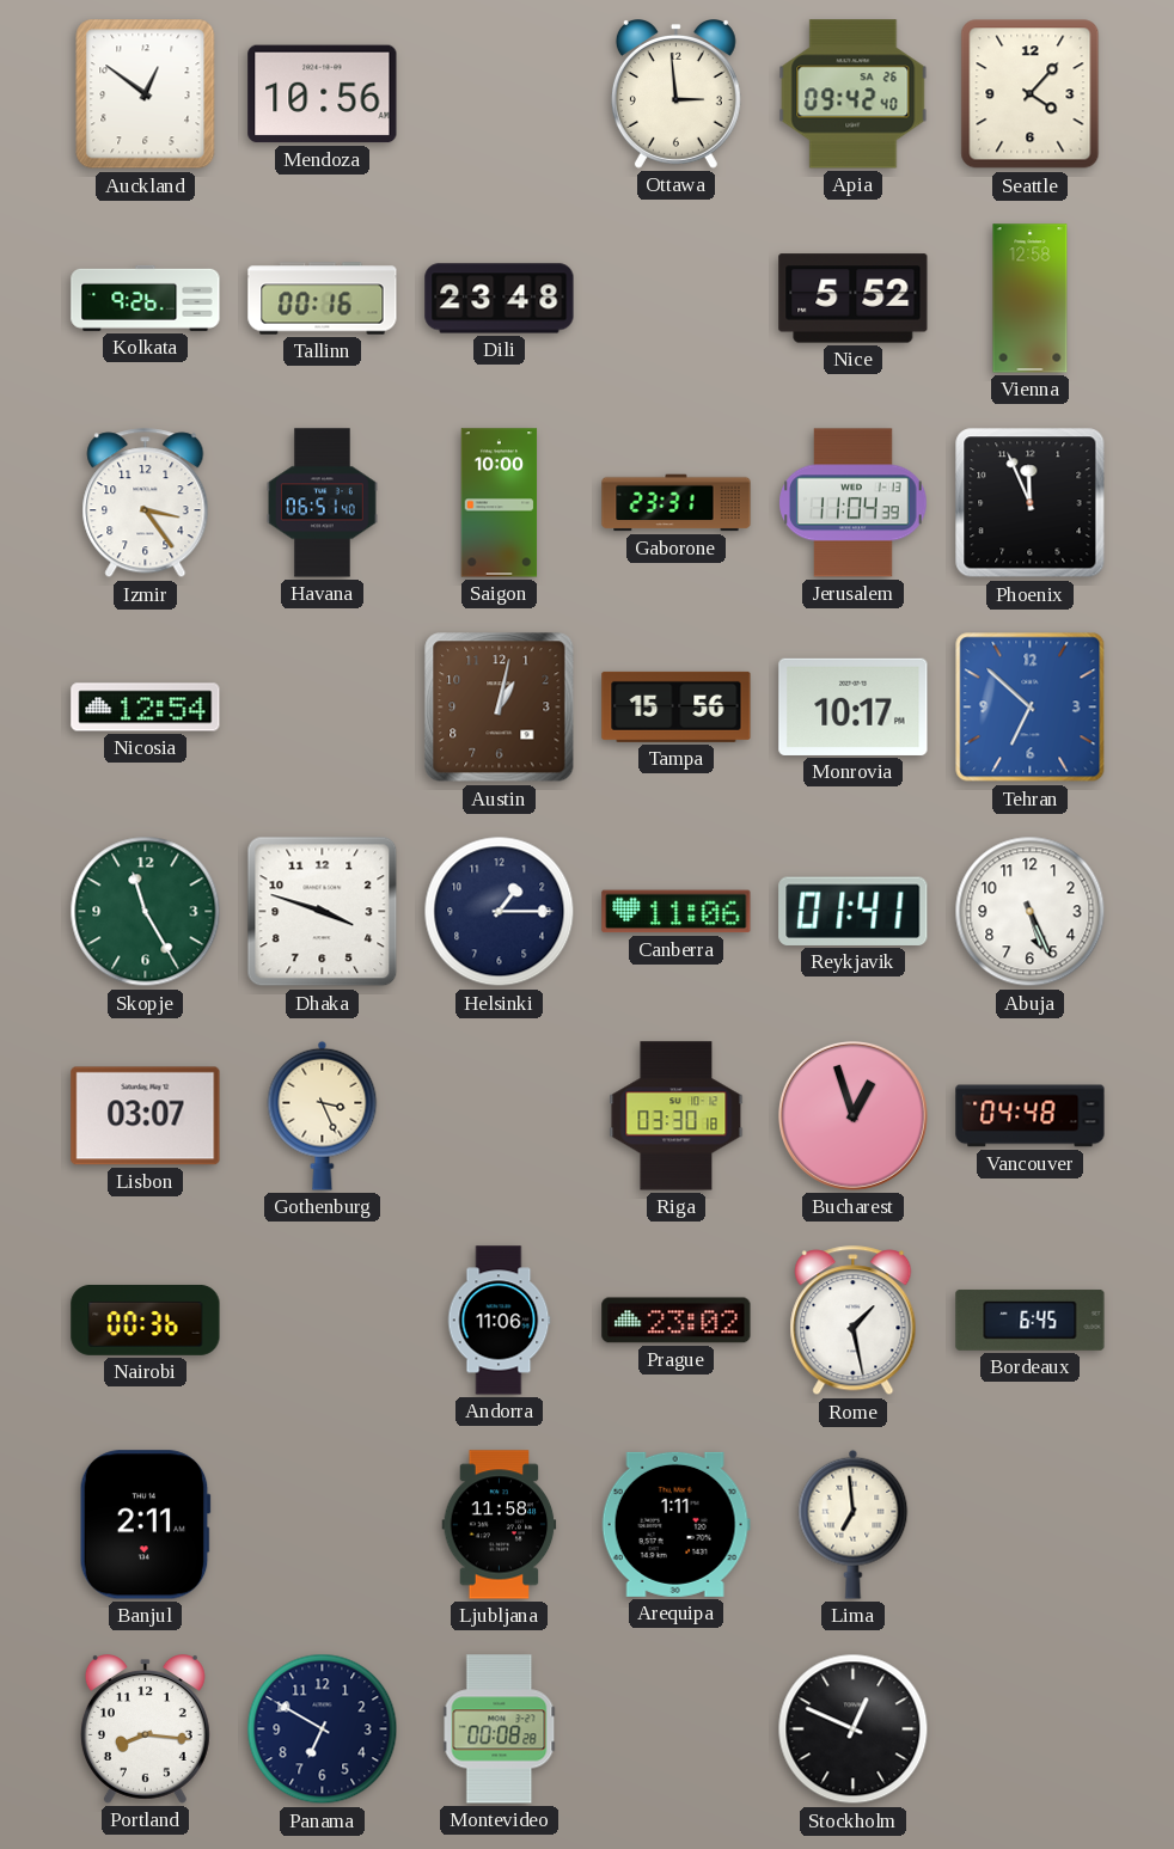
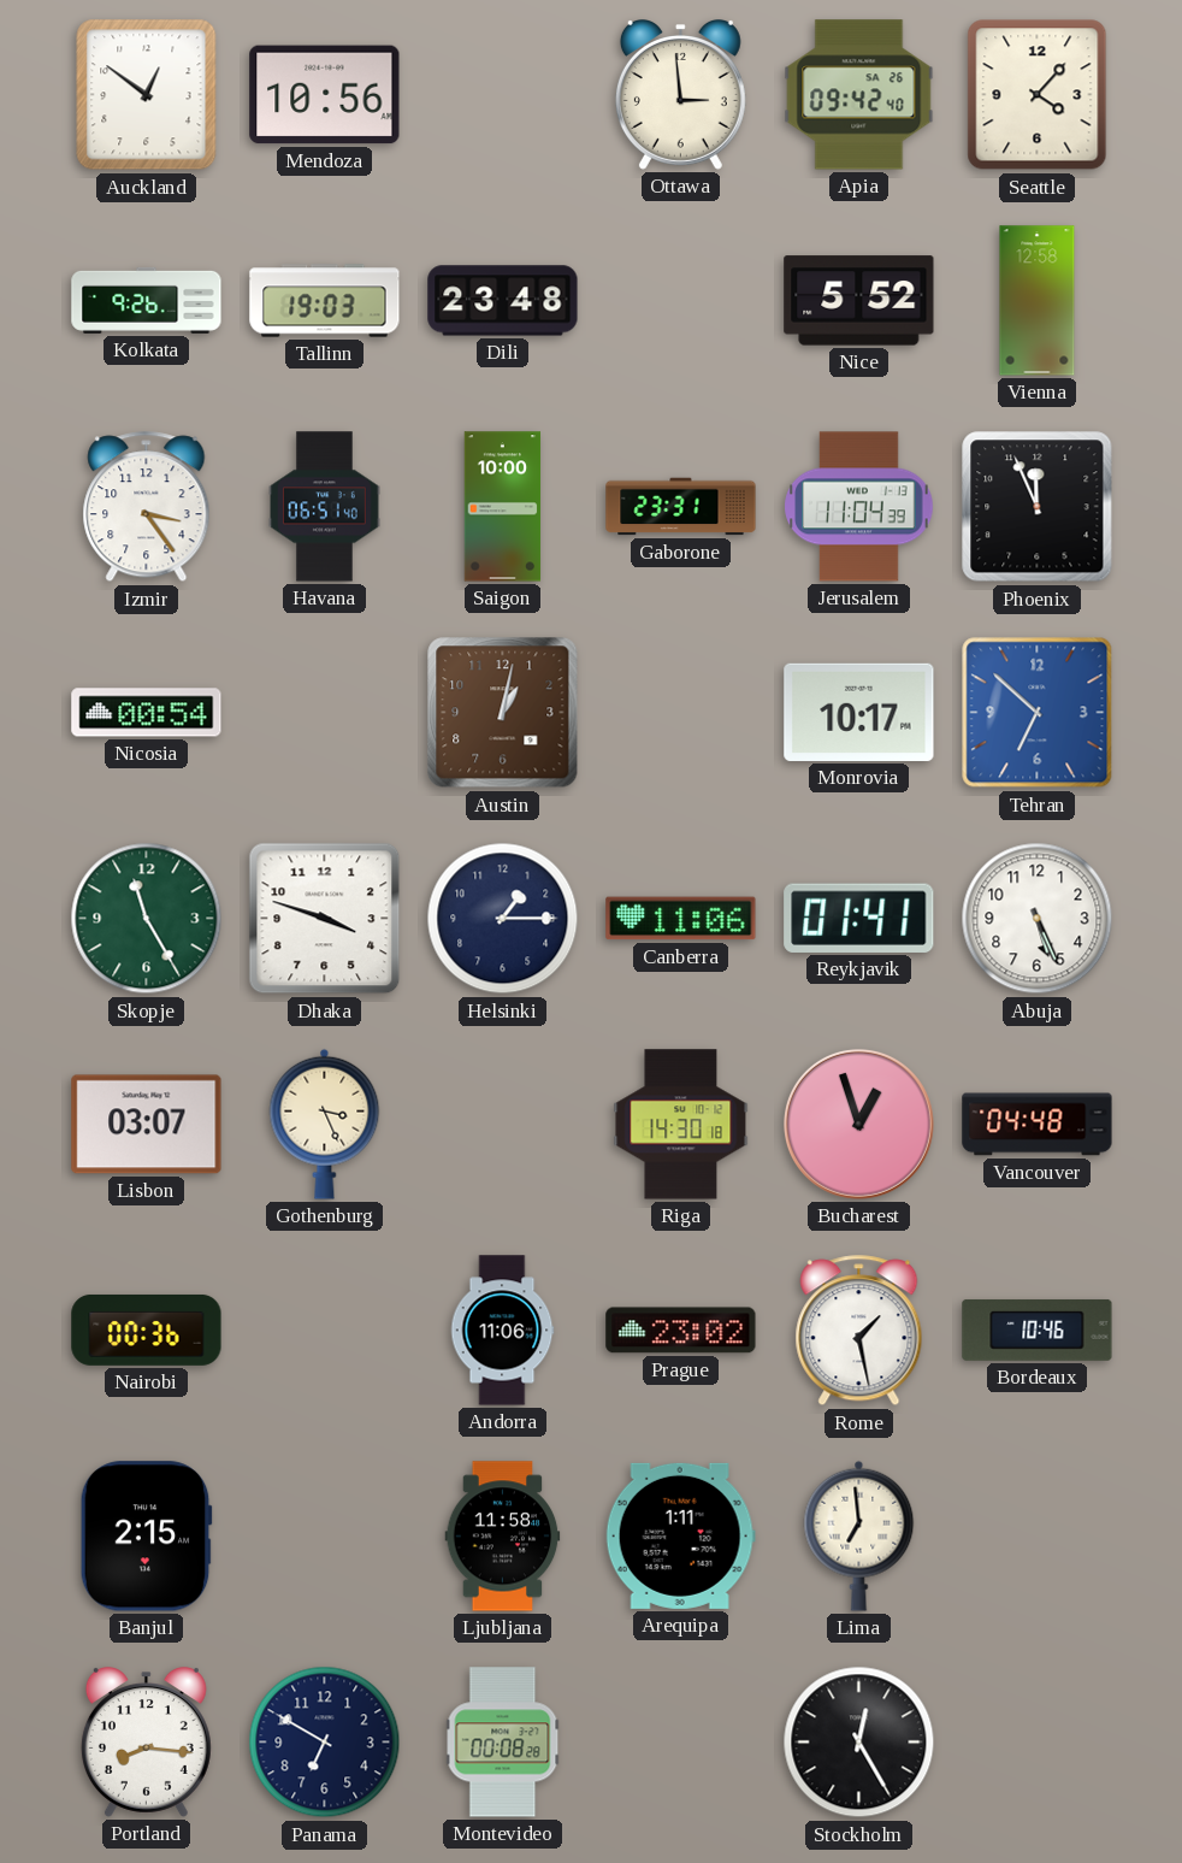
Tallinn: 00:16 -> 19:03 (325, 301)
Nicosia: 12:54 -> 00:54 (147, 713)
Tampa: 15:56 -> none (677, 706)
Riga: 03:30 -> 14:30 (681, 1125)
Bordeaux: 6:45 -> 10:46 (1038, 1330)
Banjul: 2:11 -> 2:15 (146, 1537)
Stockholm: 12:49 -> 12:25 (859, 1743)
